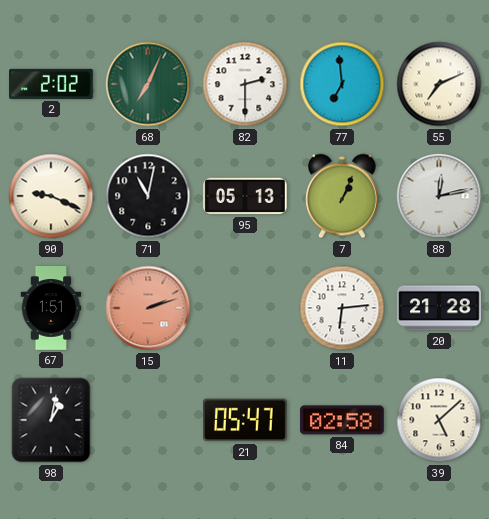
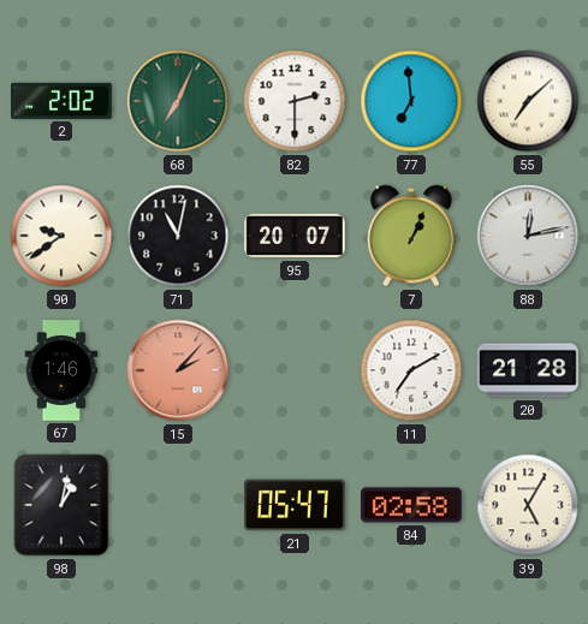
55: 7:11 -> 7:08 (528, 101)
90: 9:19 -> 9:39 (61, 236)
95: 05:13 -> 20:07 (296, 236)
67: 1:51 -> 1:46 (61, 370)
15: 2:12 -> 2:07 (178, 370)
11: 6:14 -> 7:10 (411, 370)
39: 5:08 -> 5:05 (528, 505)
